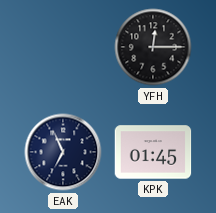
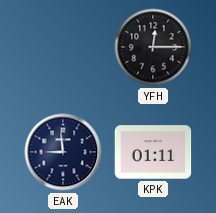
EAK: 6:56 -> 8:59 (63, 152)
KPK: 01:45 -> 01:11 (153, 152)
